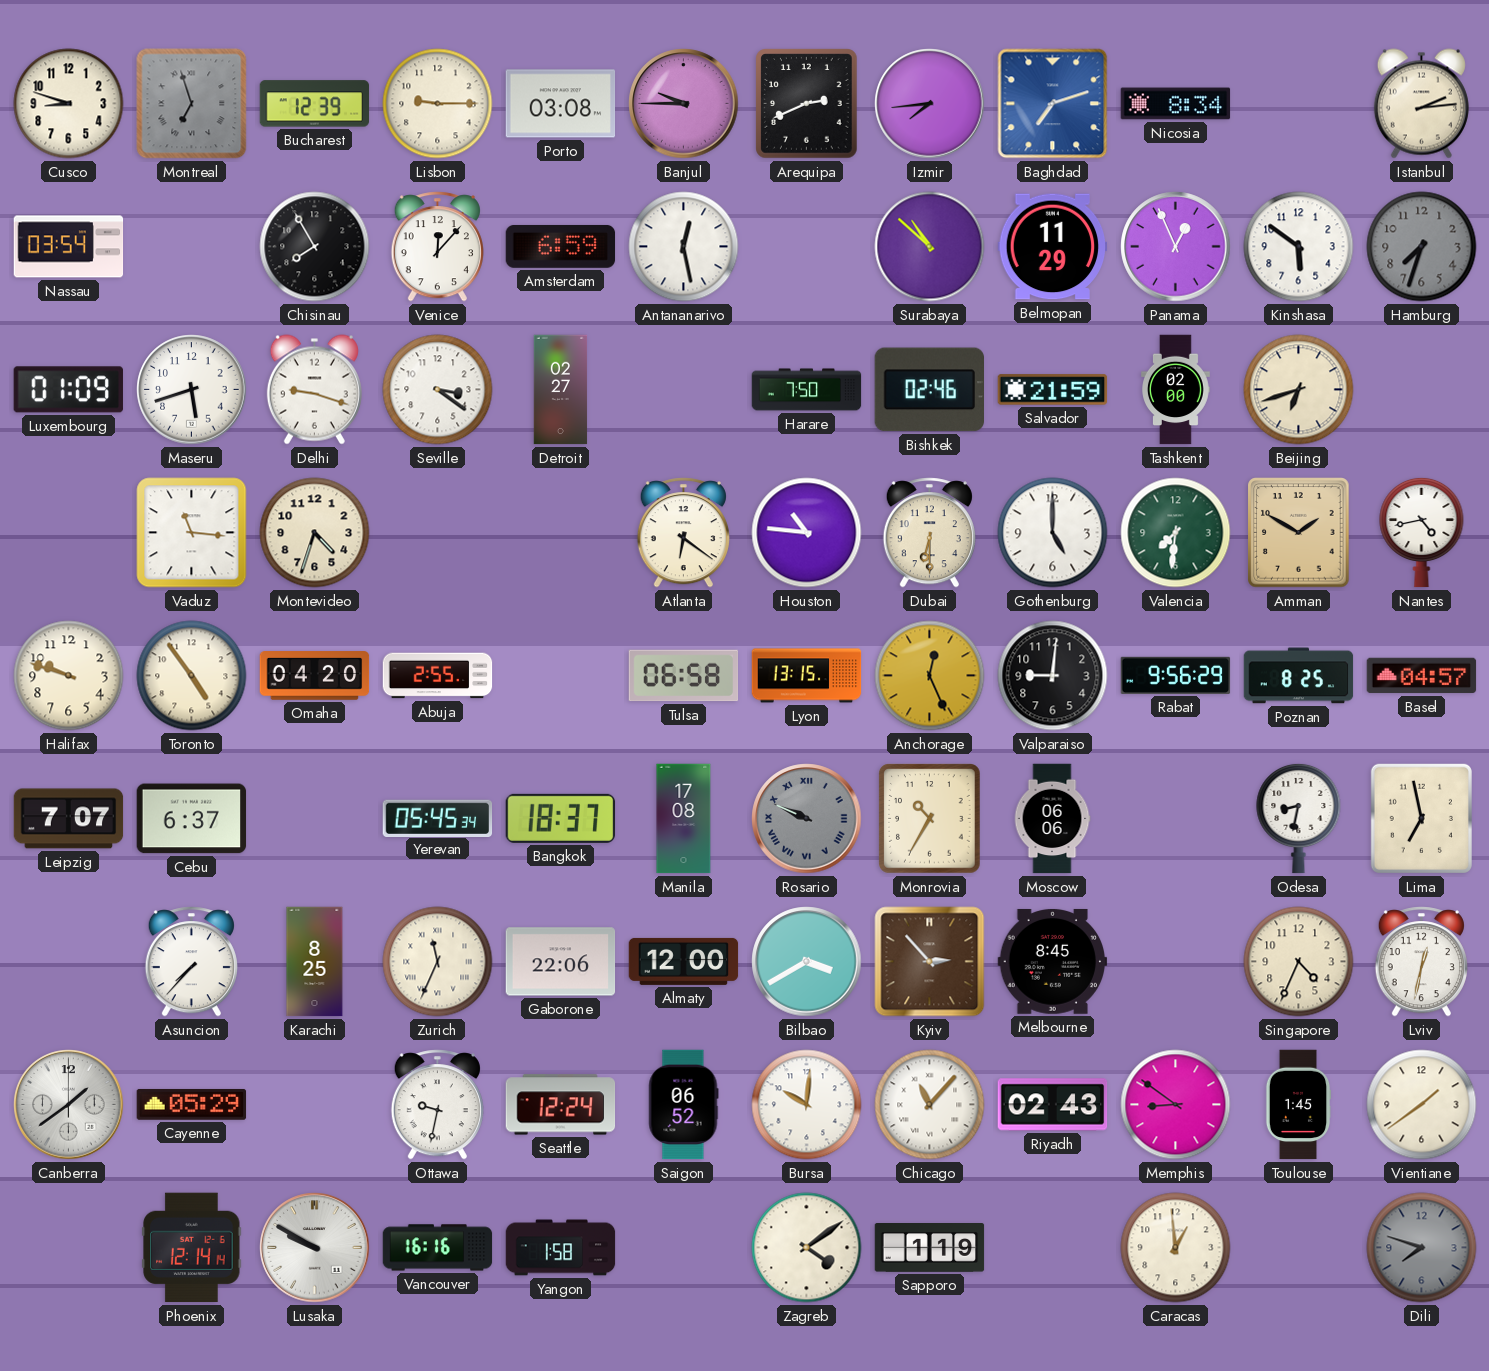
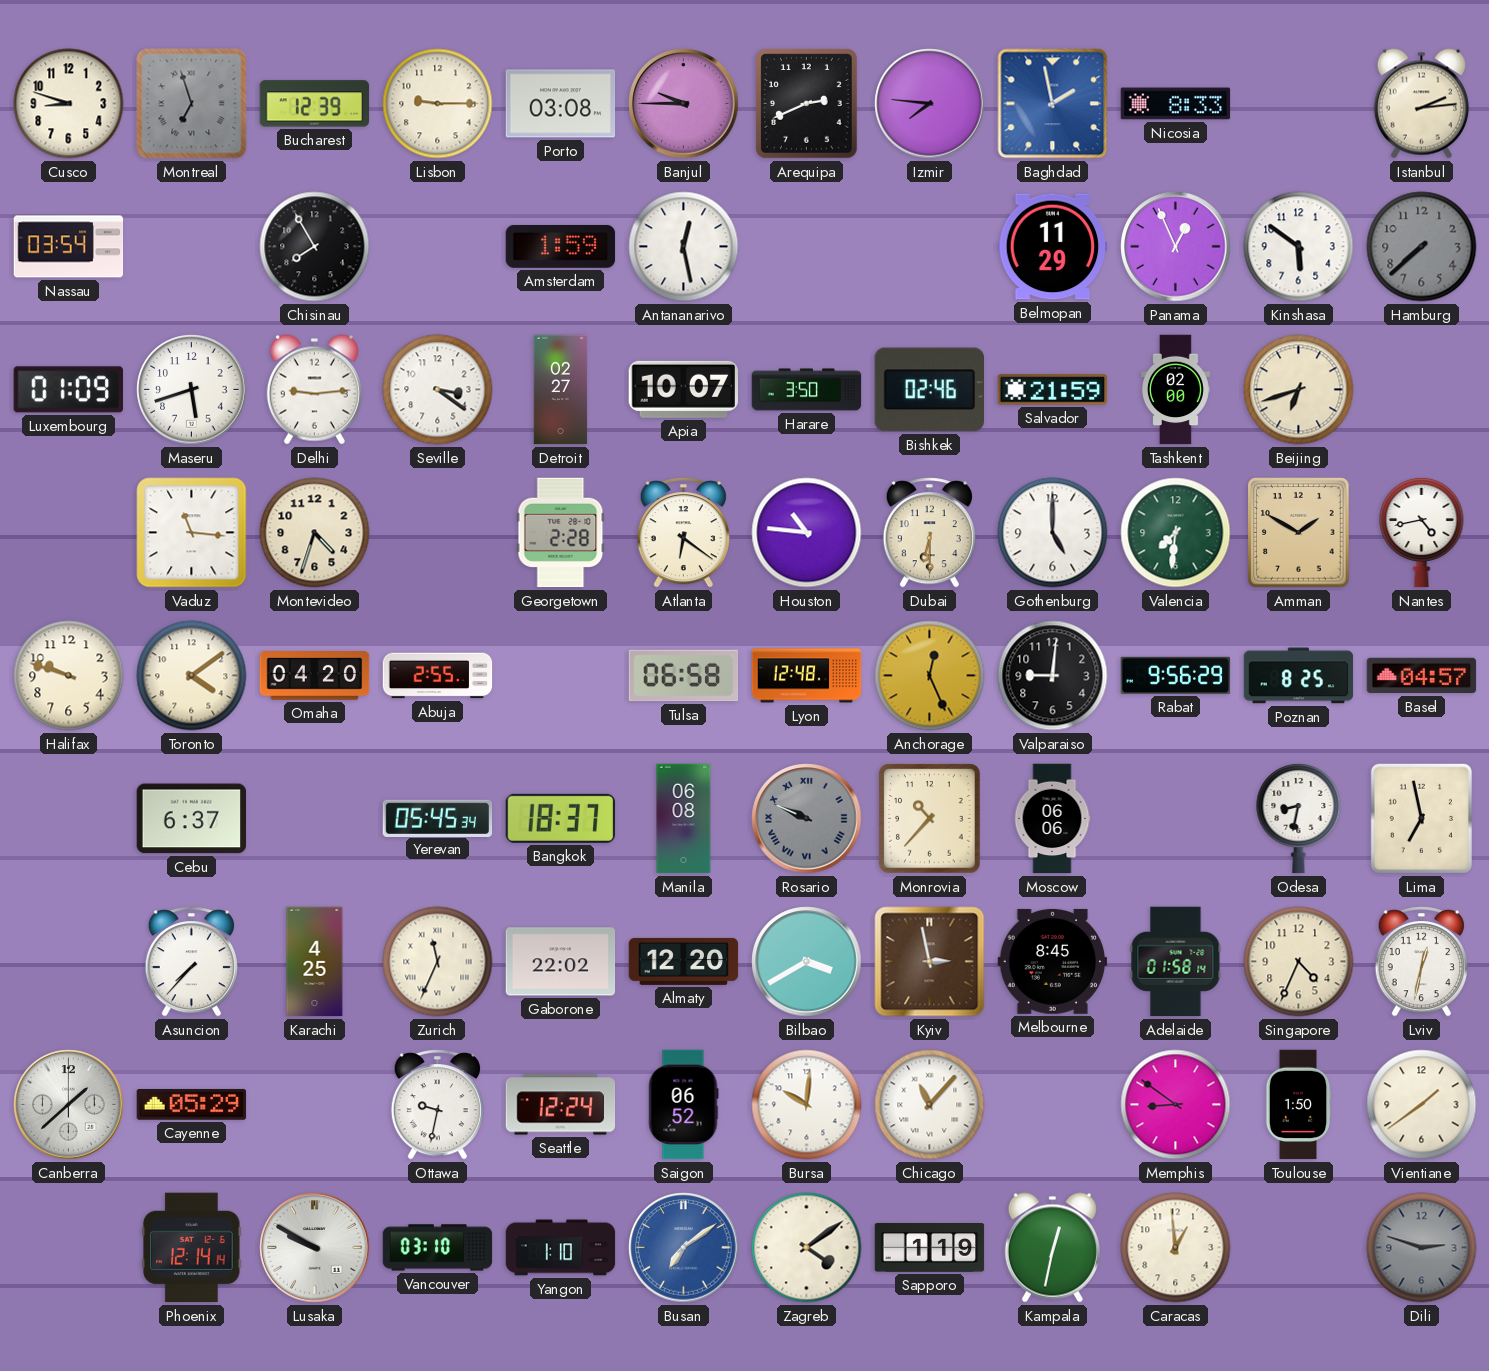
Izmir: 7:44 -> 7:46 (930, 104)
Baghdad: 7:12 -> 1:58 (1053, 104)
Nicosia: 8:34 -> 8:33 (1176, 104)
Venice: 12:07 -> none (437, 247)
Amsterdam: 6:59 -> 1:59 (561, 246)
Surabaya: 10:52 -> none (930, 247)
Hamburg: 7:33 -> 7:38 (1422, 247)
Delhi: 9:18 -> 9:14 (314, 390)
Apia: none -> 10:07 (683, 389)
Harare: 7:50 -> 3:50 (807, 390)
Georgetown: none -> 2:28 (561, 533)
Toronto: 4:54 -> 4:09 (192, 676)
Lyon: 13:15 -> 12:48 (807, 676)
Leipzig: 7:07 -> none (69, 819)
Manila: 17:08 -> 06:08 (684, 819)
Monrovia: 10:35 -> 10:37 (930, 819)
Karachi: 8:25 -> 4:25 (315, 962)
Gaborone: 22:06 -> 22:02 (561, 962)
Almaty: 12:00 -> 12:20 (684, 961)
Kyiv: 2:53 -> 2:58 (930, 962)
Adelaide: none -> 01:58 (1176, 962)
Canberra: 1:39 -> 1:38 (69, 1105)
Riyadh: 02:43 -> none (1053, 1105)
Toulouse: 1:45 -> 1:50 (1298, 1105)
Vancouver: 16:16 -> 03:10 (438, 1248)
Yangon: 1:58 -> 1:10 (561, 1248)
Busan: none -> 7:09 (684, 1248)
Kampala: none -> 12:32 (1052, 1248)
Dili: 7:48 -> 2:48 (1422, 1248)
